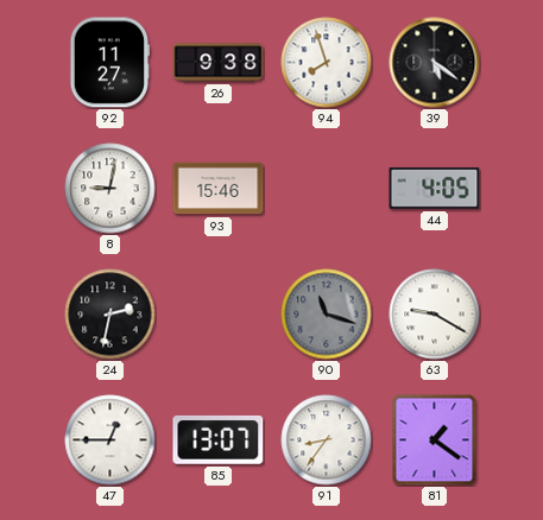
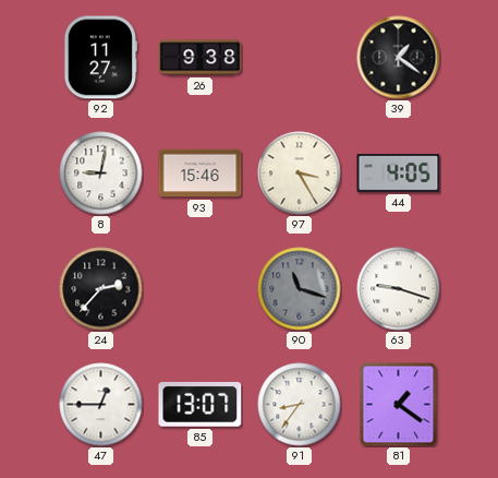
94: 7:57 -> none (327, 63)
39: 5:21 -> 1:21 (399, 58)
97: none -> 3:25 (300, 174)
24: 2:32 -> 2:37 (101, 289)
63: 9:20 -> 9:18 (399, 289)
